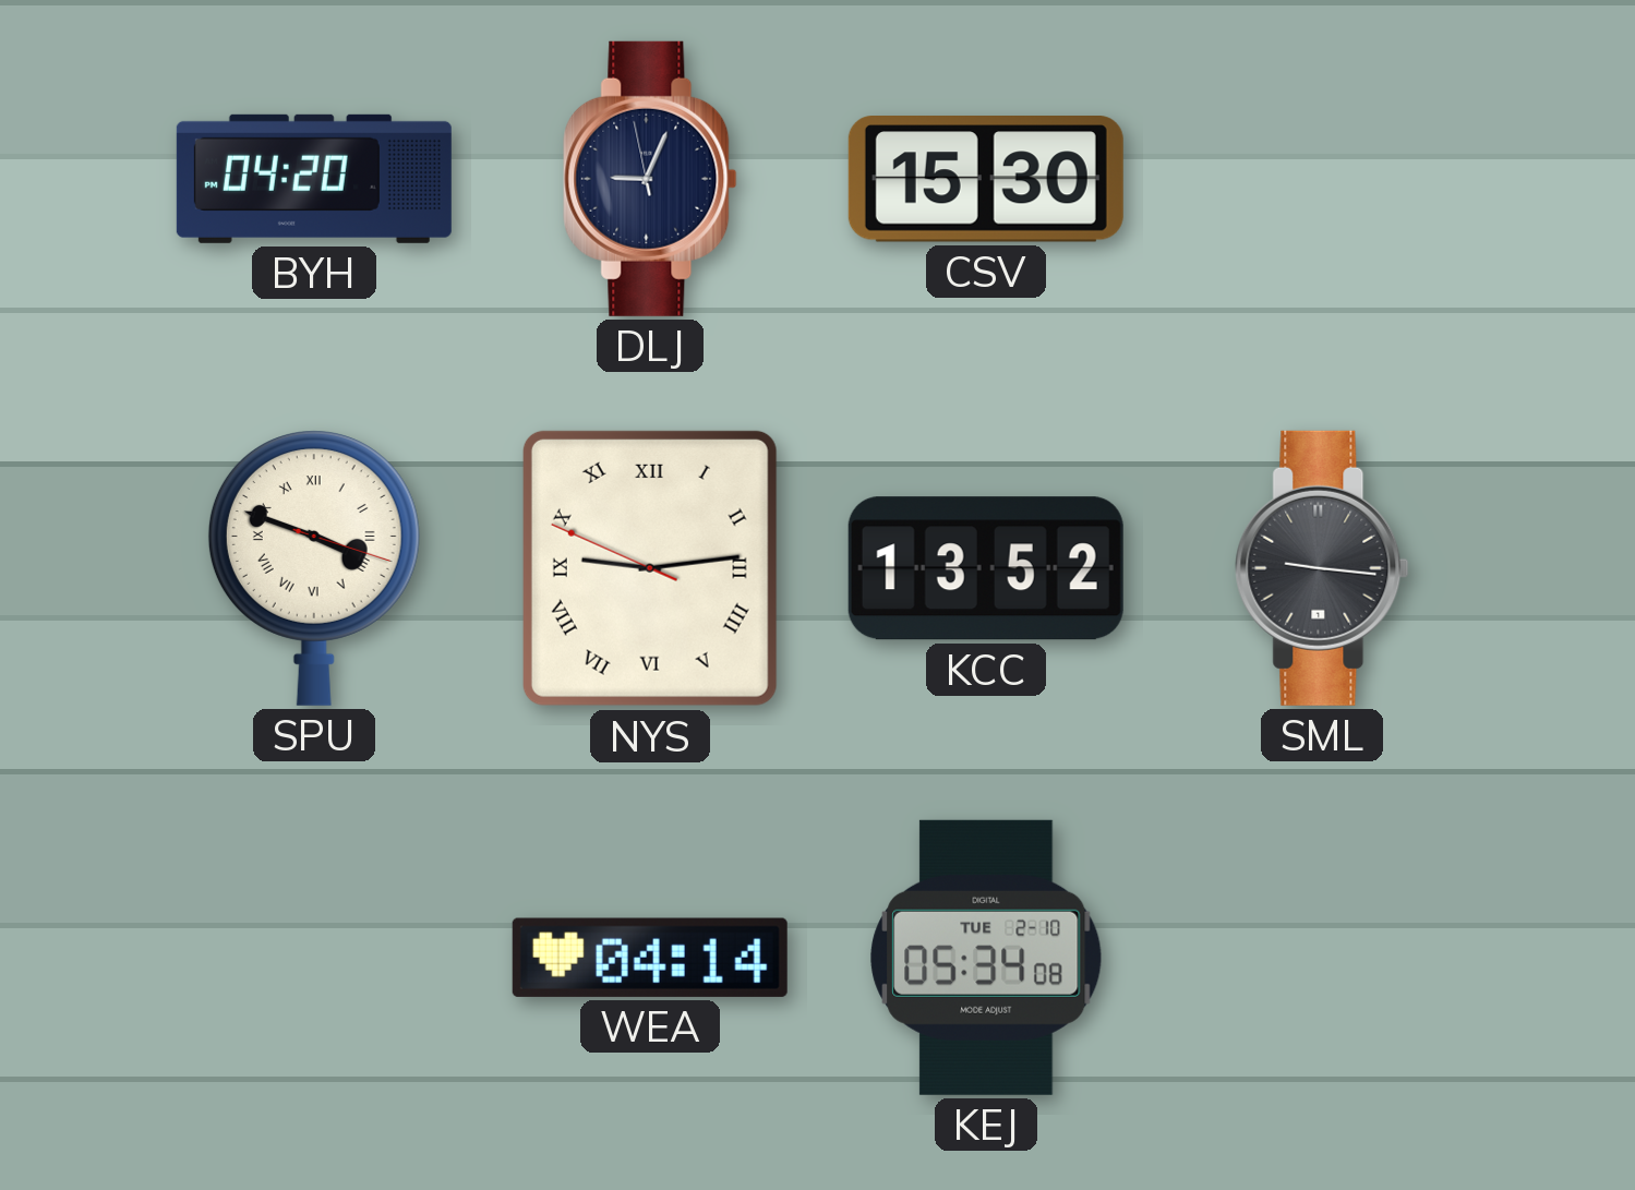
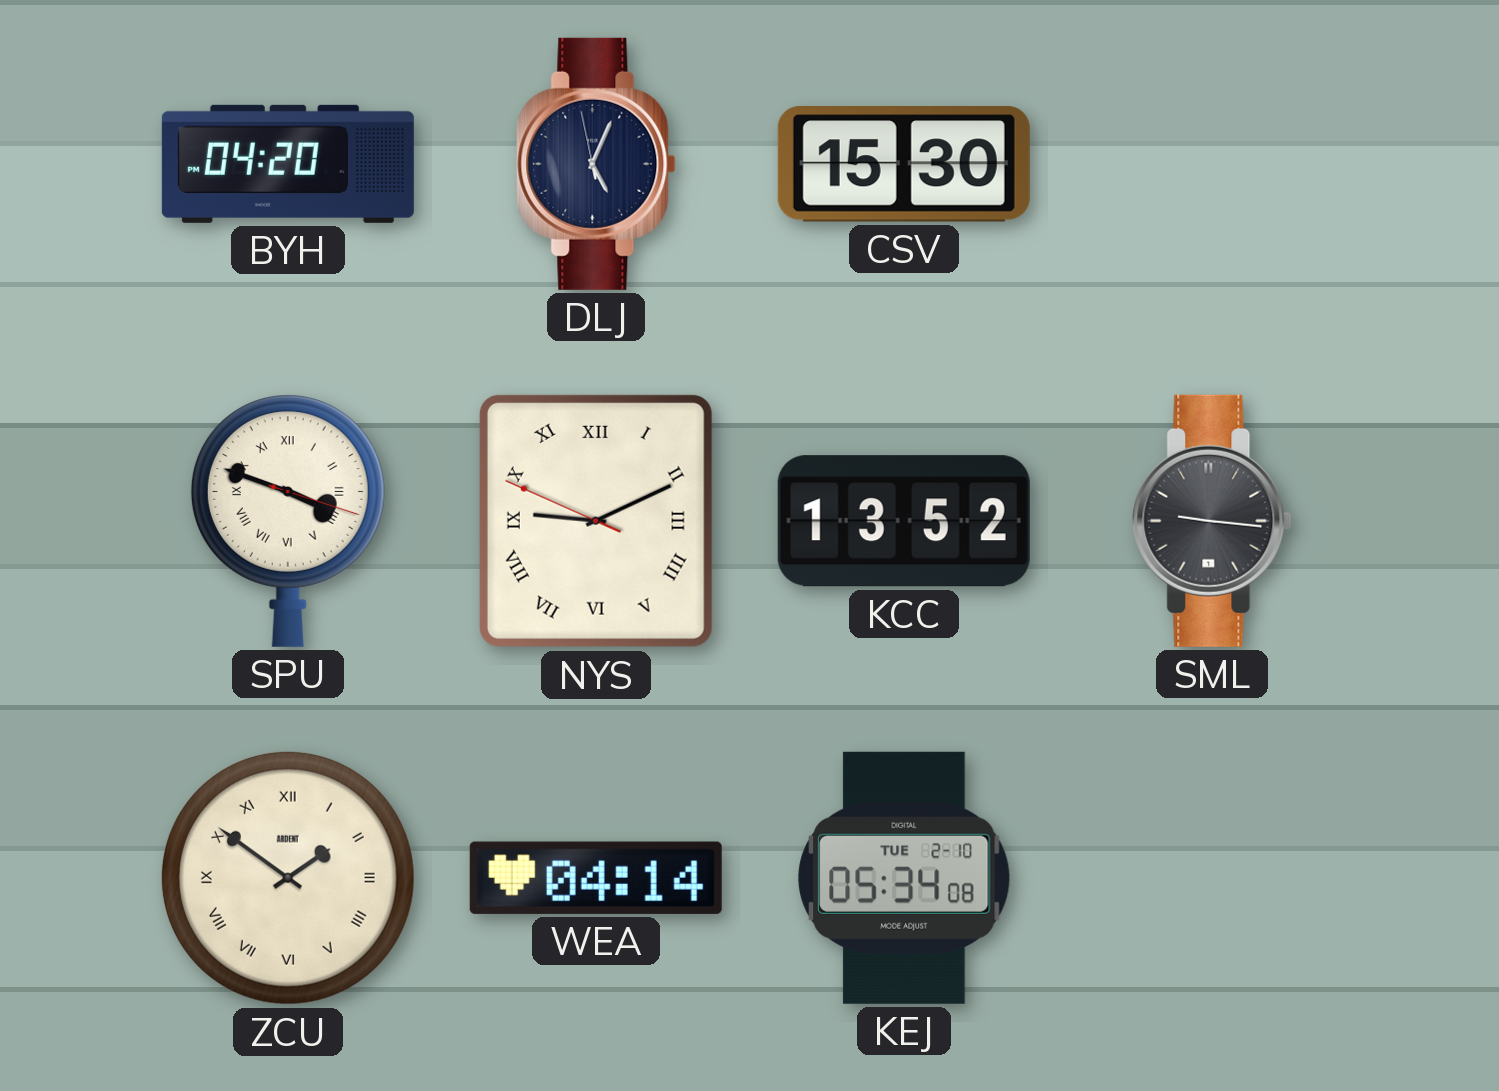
DLJ: 9:03 -> 5:03 (596, 164)
NYS: 9:13 -> 9:10 (596, 521)
ZCU: none -> 1:51 (288, 878)
